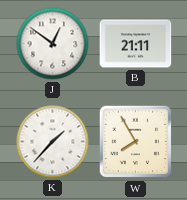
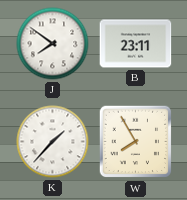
J: 12:51 -> 7:51 (53, 44)
B: 21:11 -> 23:11 (136, 44)
